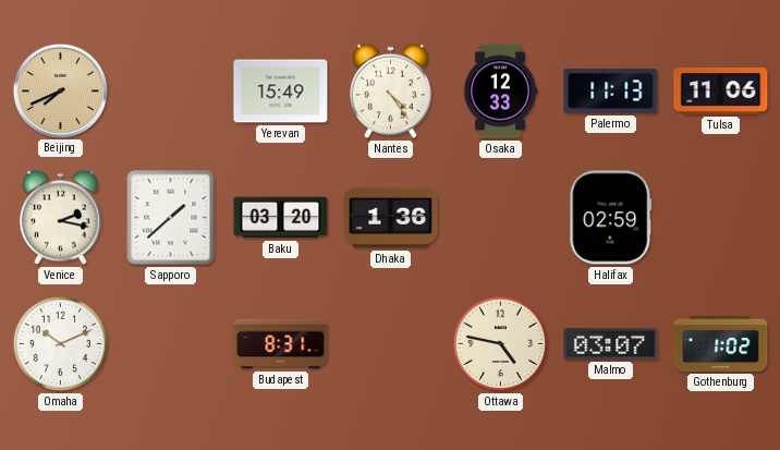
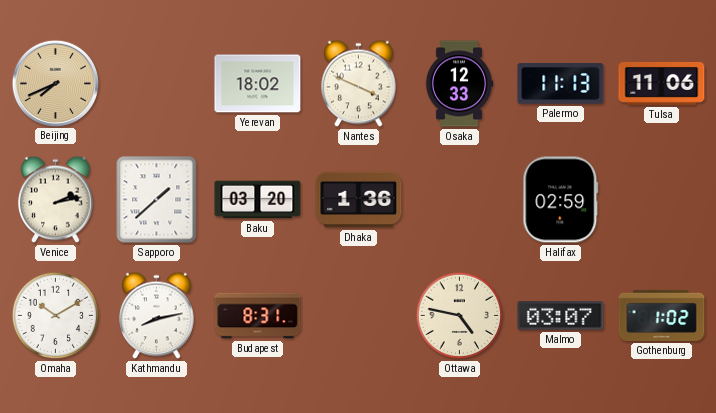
Yerevan: 15:49 -> 18:02 (258, 84)
Nantes: 4:24 -> 3:49 (359, 84)
Venice: 2:17 -> 2:13 (56, 200)
Omaha: 10:11 -> 10:10 (56, 316)
Kathmandu: none -> 8:13 (157, 316)
